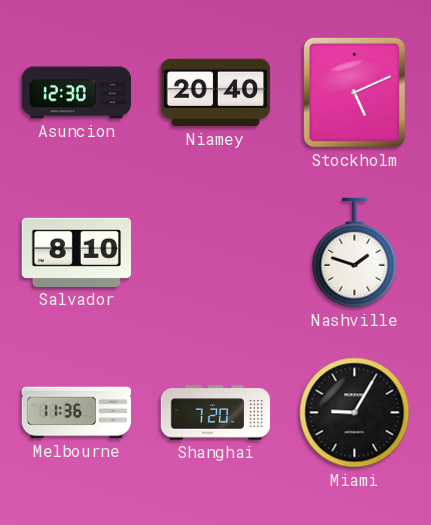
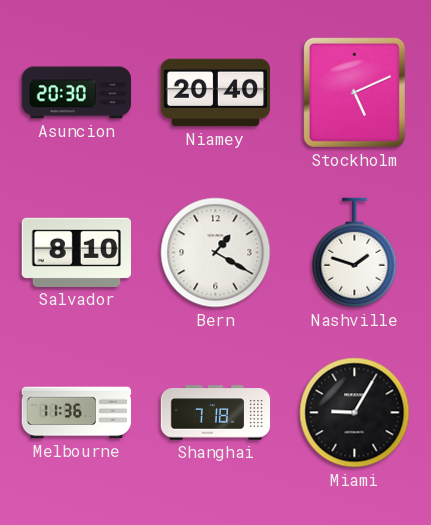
Asuncion: 12:30 -> 20:30 (77, 93)
Bern: none -> 1:20 (216, 253)
Shanghai: 7:20 -> 7:18 (216, 413)
